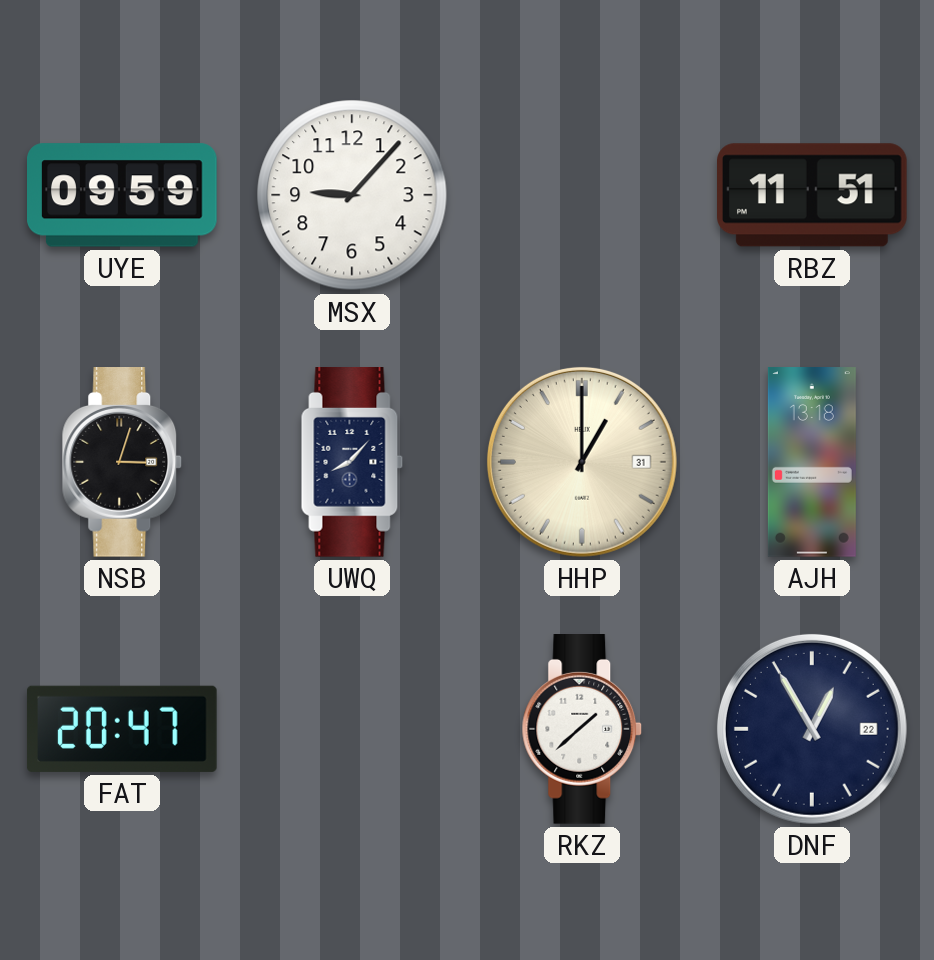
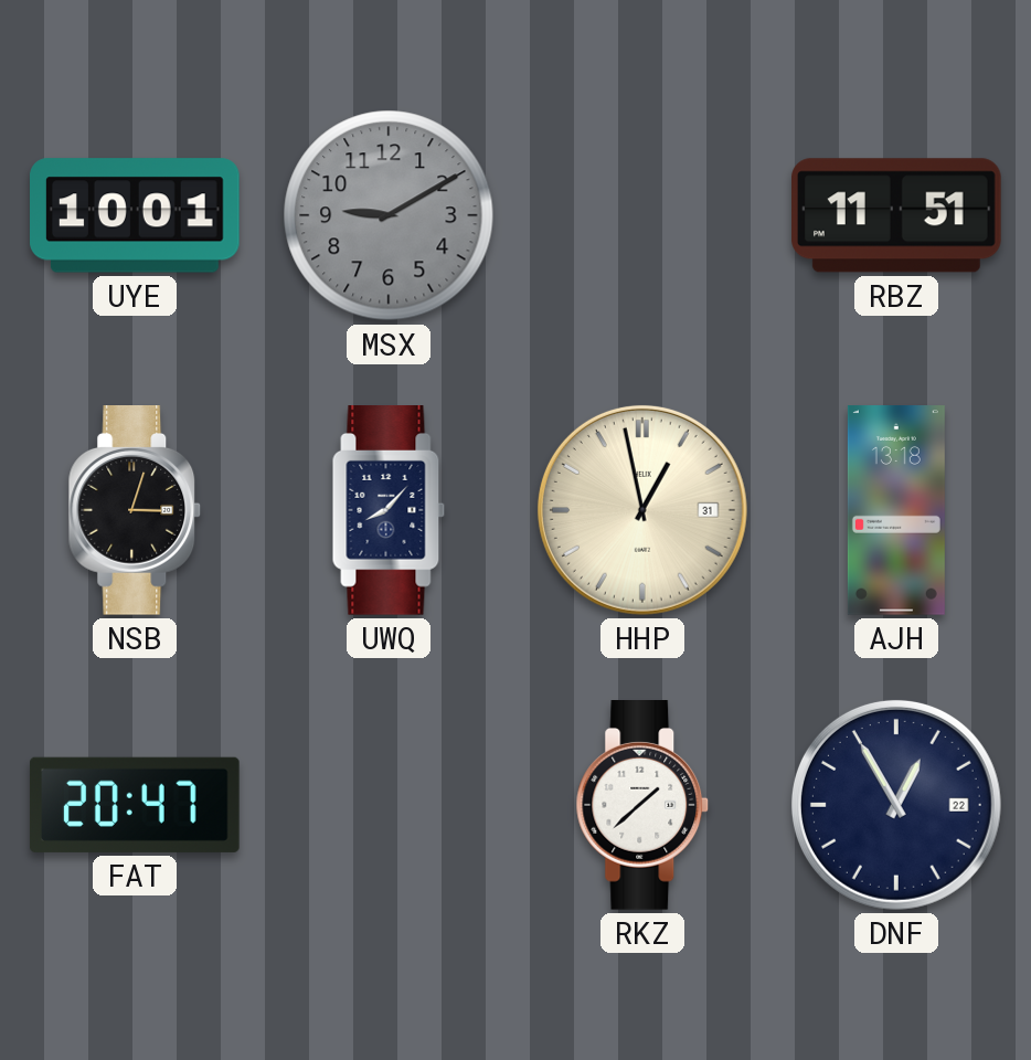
UYE: 09:59 -> 10:01 (136, 215)
MSX: 9:07 -> 9:10 (389, 215)
MSX dial: white -> grey (389, 215)
HHP: 1:00 -> 12:58 (642, 510)
